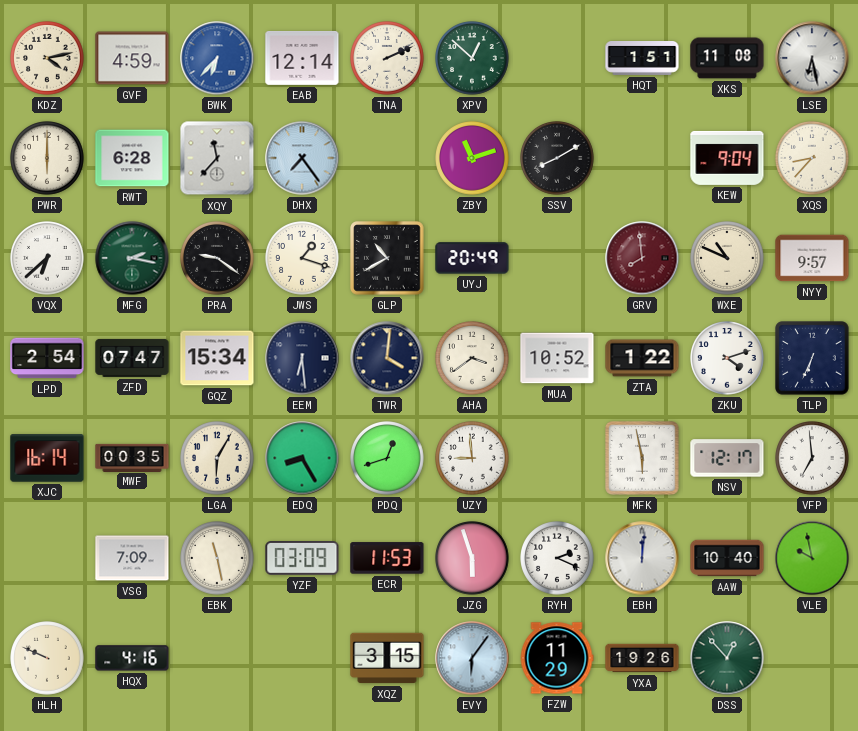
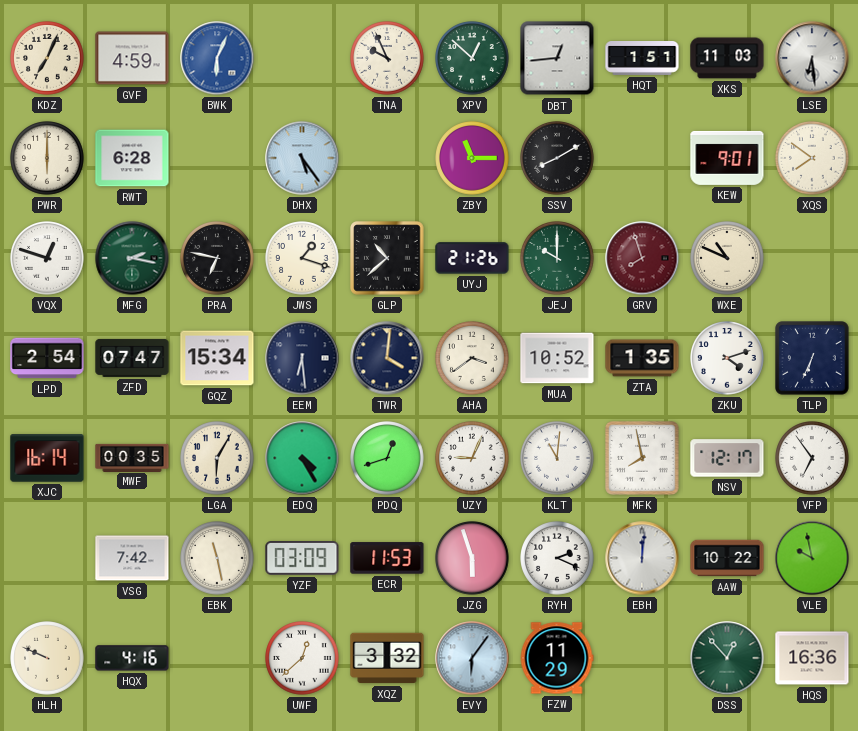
KDZ: 4:13 -> 7:04 (47, 58)
BWK: 6:37 -> 6:04 (217, 58)
EAB: 12:14 -> none (302, 58)
TNA: 2:11 -> 9:56 (387, 58)
DBT: none -> 12:44 (557, 58)
XKS: 11:08 -> 11:03 (727, 58)
LSE: 6:28 -> 6:29 (812, 58)
XQY: 11:37 -> none (217, 158)
DHX: 7:24 -> 5:24 (302, 158)
ZBY: 11:12 -> 11:15 (472, 158)
KEW: 9:04 -> 9:01 (727, 158)
XQS: 8:37 -> 7:51 (812, 158)
VQX: 6:38 -> 12:48 (47, 258)
PRA: 9:21 -> 6:47 (217, 258)
GLP: 10:40 -> 10:38 (387, 258)
UYJ: 20:49 -> 21:26 (472, 258)
JEJ: none -> 10:00 (557, 258)
GRV: 7:59 -> 7:57 (642, 258)
NYY: 9:57 -> none (812, 258)
ZTA: 1:22 -> 1:35 (642, 358)
EDQ: 8:25 -> 4:25 (302, 458)
UZY: 8:59 -> 9:04 (472, 458)
KLT: none -> 11:01 (557, 458)
MFK: 5:58 -> 7:58 (642, 458)
VFP: 6:59 -> 6:54 (812, 458)
VSG: 7:09 -> 7:42 (132, 558)
AAW: 10:40 -> 10:22 (727, 558)
UWF: none -> 12:38 (302, 658)
XQZ: 3:15 -> 3:32 (387, 658)
YXA: 19:26 -> none (642, 658)
HQS: none -> 16:36 (812, 658)
